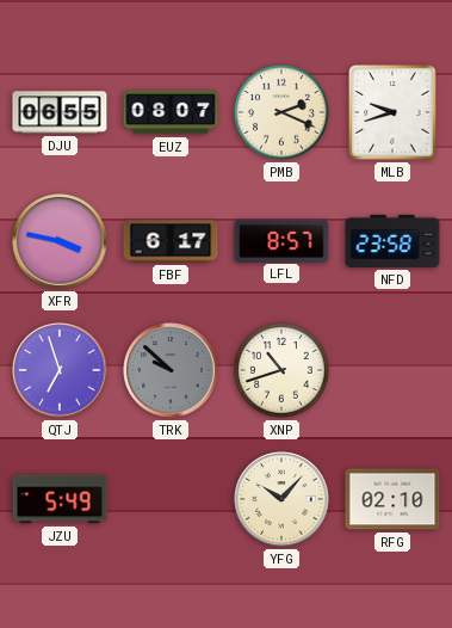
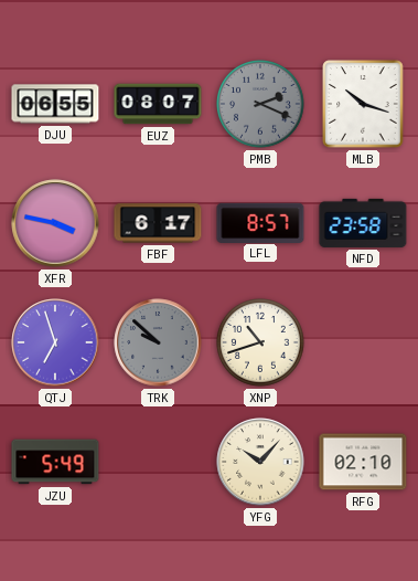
PMB dial: cream -> grey (261, 105)
MLB: 9:42 -> 10:18 (363, 104)
